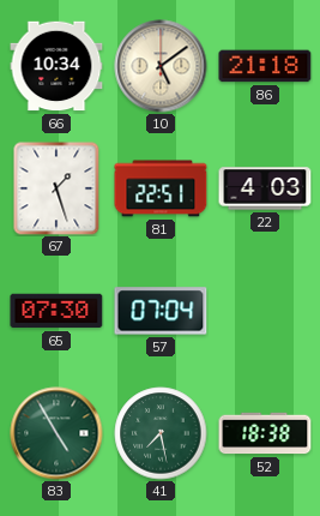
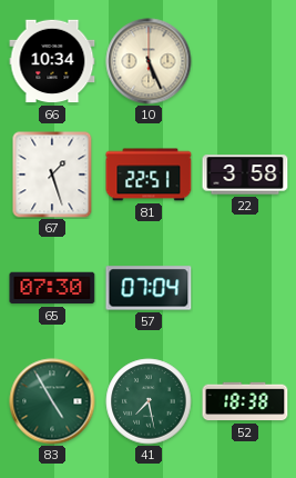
10: 5:09 -> 5:26 (149, 61)
86: 21:18 -> none (265, 66)
22: 4:03 -> 3:58 (245, 175)
